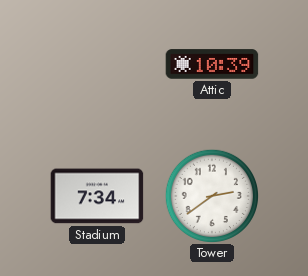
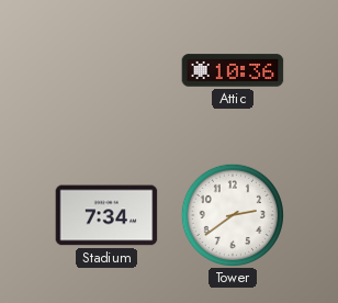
Attic: 10:39 -> 10:36 (233, 70)
